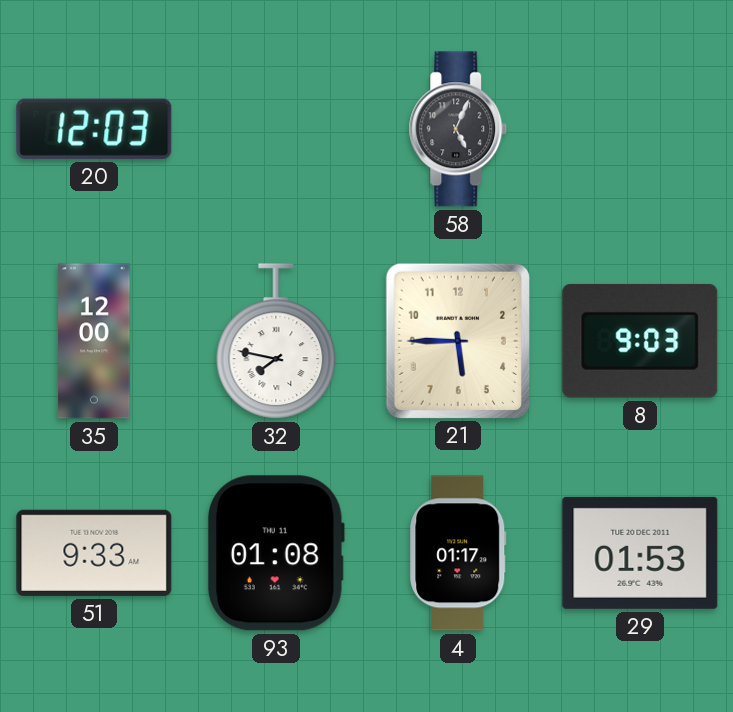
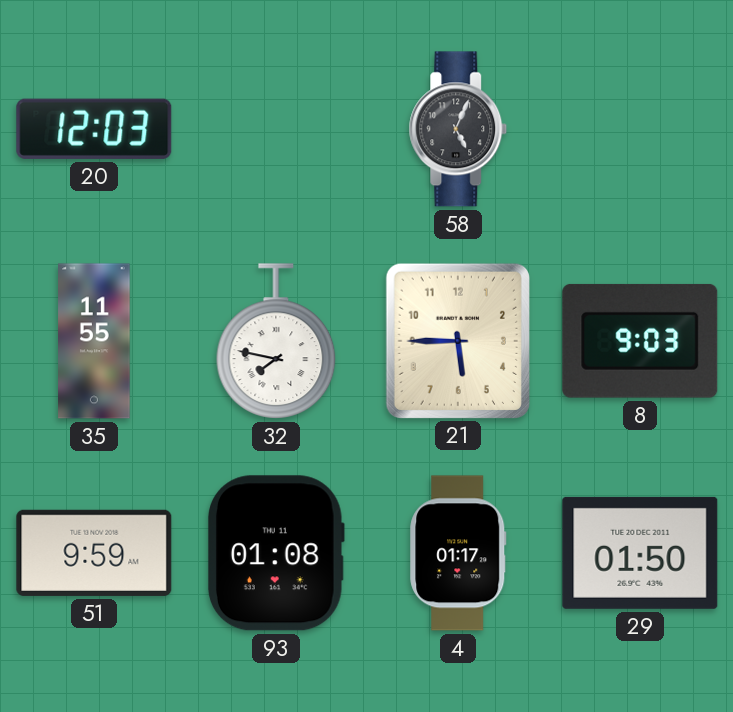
35: 12:00 -> 11:55 (94, 341)
51: 9:33 -> 9:59 (94, 553)
29: 01:53 -> 01:50 (640, 553)
